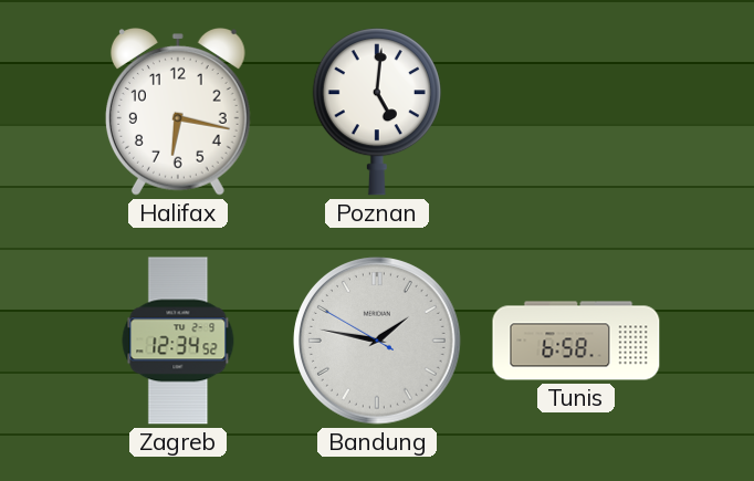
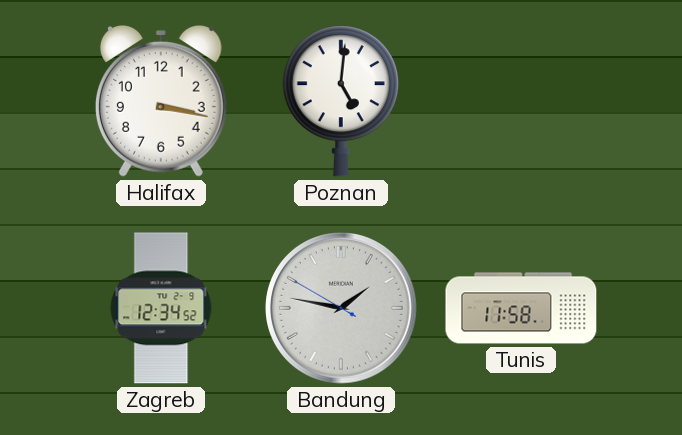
Halifax: 6:17 -> 3:17 (161, 102)
Tunis: 6:58 -> 11:58 (521, 308)
